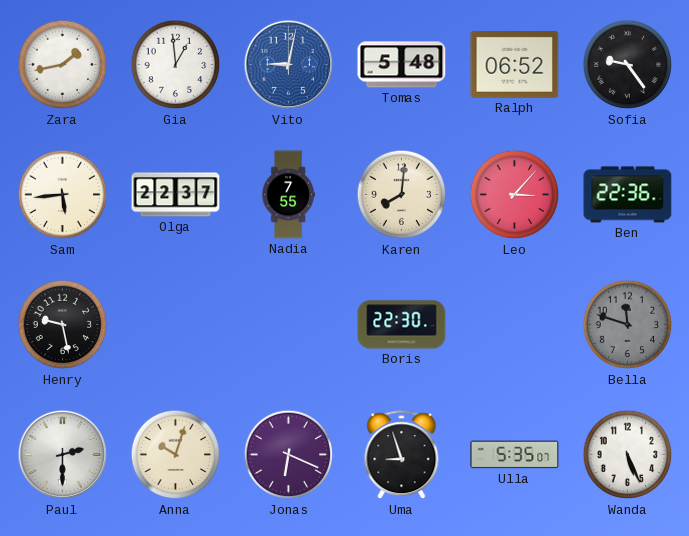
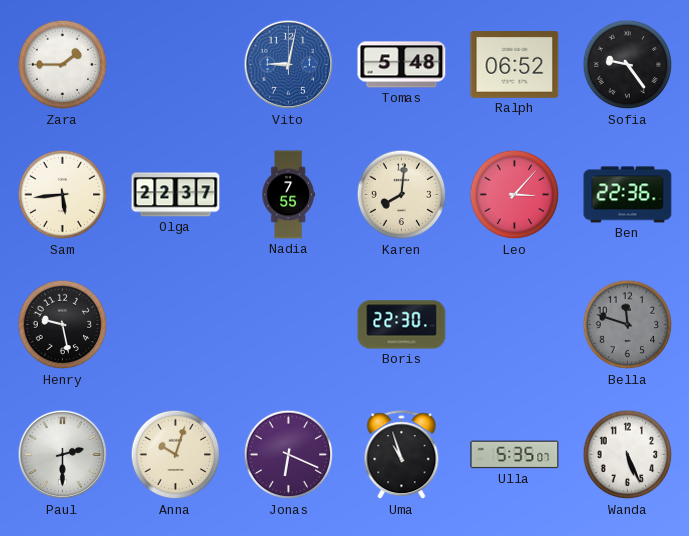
Zara: 1:43 -> 1:45 (63, 65)
Gia: 12:59 -> none (176, 65)
Uma: 8:57 -> 10:57 (402, 455)
